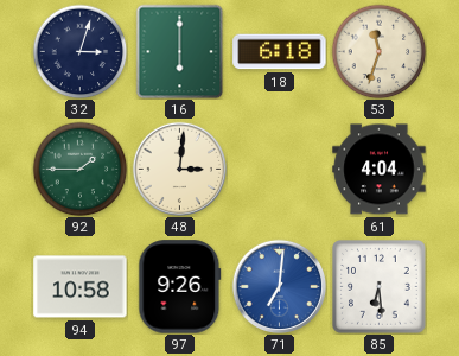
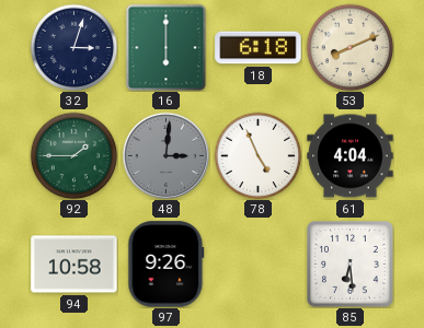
53: 11:33 -> 8:11 (349, 47)
48 dial: cream -> grey (165, 155)
78: none -> 4:56 (257, 155)
71: 7:01 -> none (279, 286)
